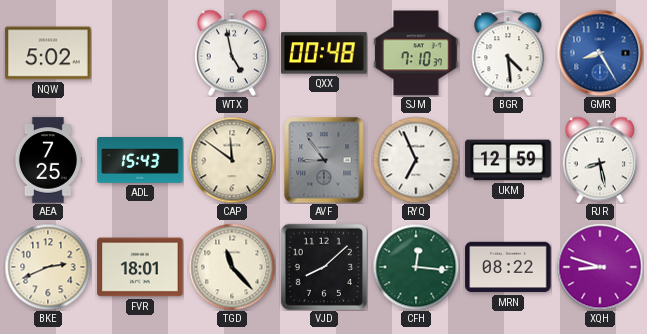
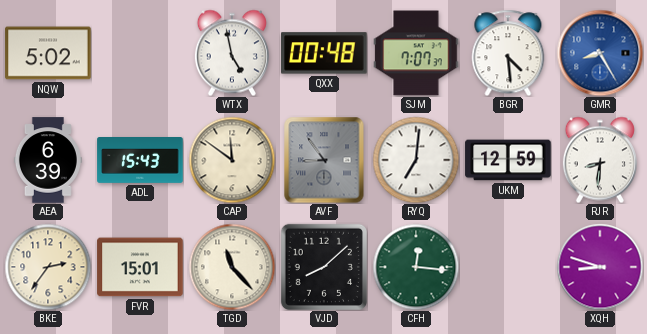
SJM: 7:10 -> 7:07 (416, 53)
AEA: 7:25 -> 6:39 (48, 160)
RYQ: 6:56 -> 7:01 (416, 160)
RJR: 8:28 -> 8:31 (600, 160)
BKE: 2:41 -> 2:36 (48, 267)
FVR: 18:01 -> 15:01 (140, 267)
MRN: 08:22 -> none (508, 267)
